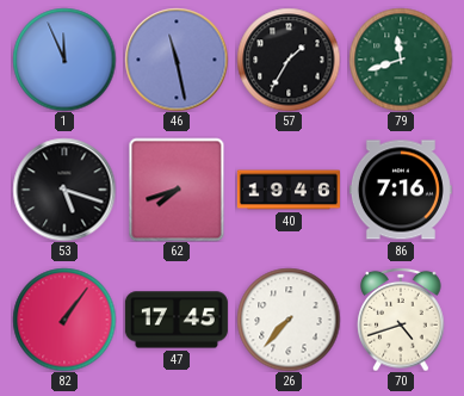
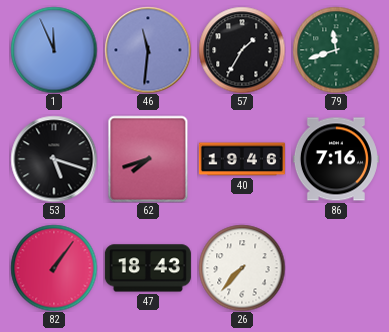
46: 11:28 -> 11:31 (148, 50)
47: 17:45 -> 18:43 (148, 268)
70: 4:42 -> none (401, 320)
